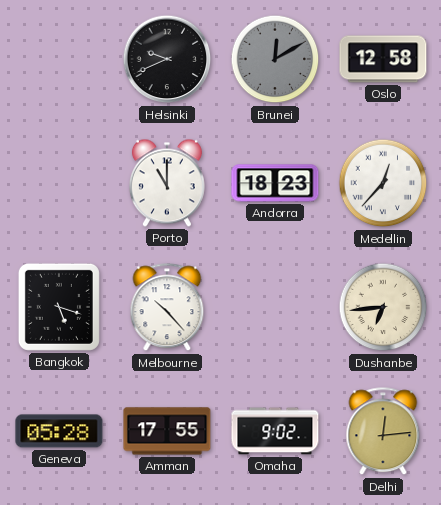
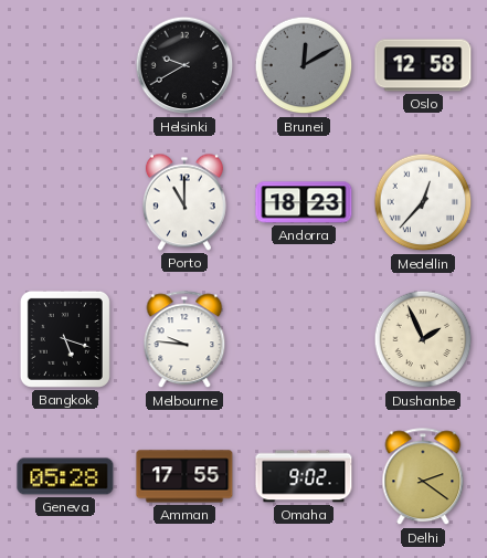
Helsinki: 9:41 -> 9:40 (184, 65)
Melbourne: 10:23 -> 9:46 (184, 340)
Dushanbe: 6:44 -> 1:56 (423, 339)
Delhi: 12:14 -> 2:21 (423, 477)
